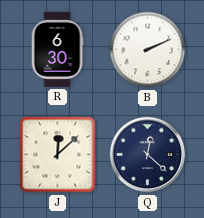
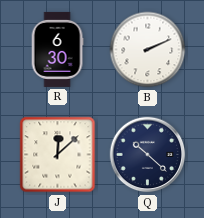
Q: 12:22 -> 10:22 (148, 155)
